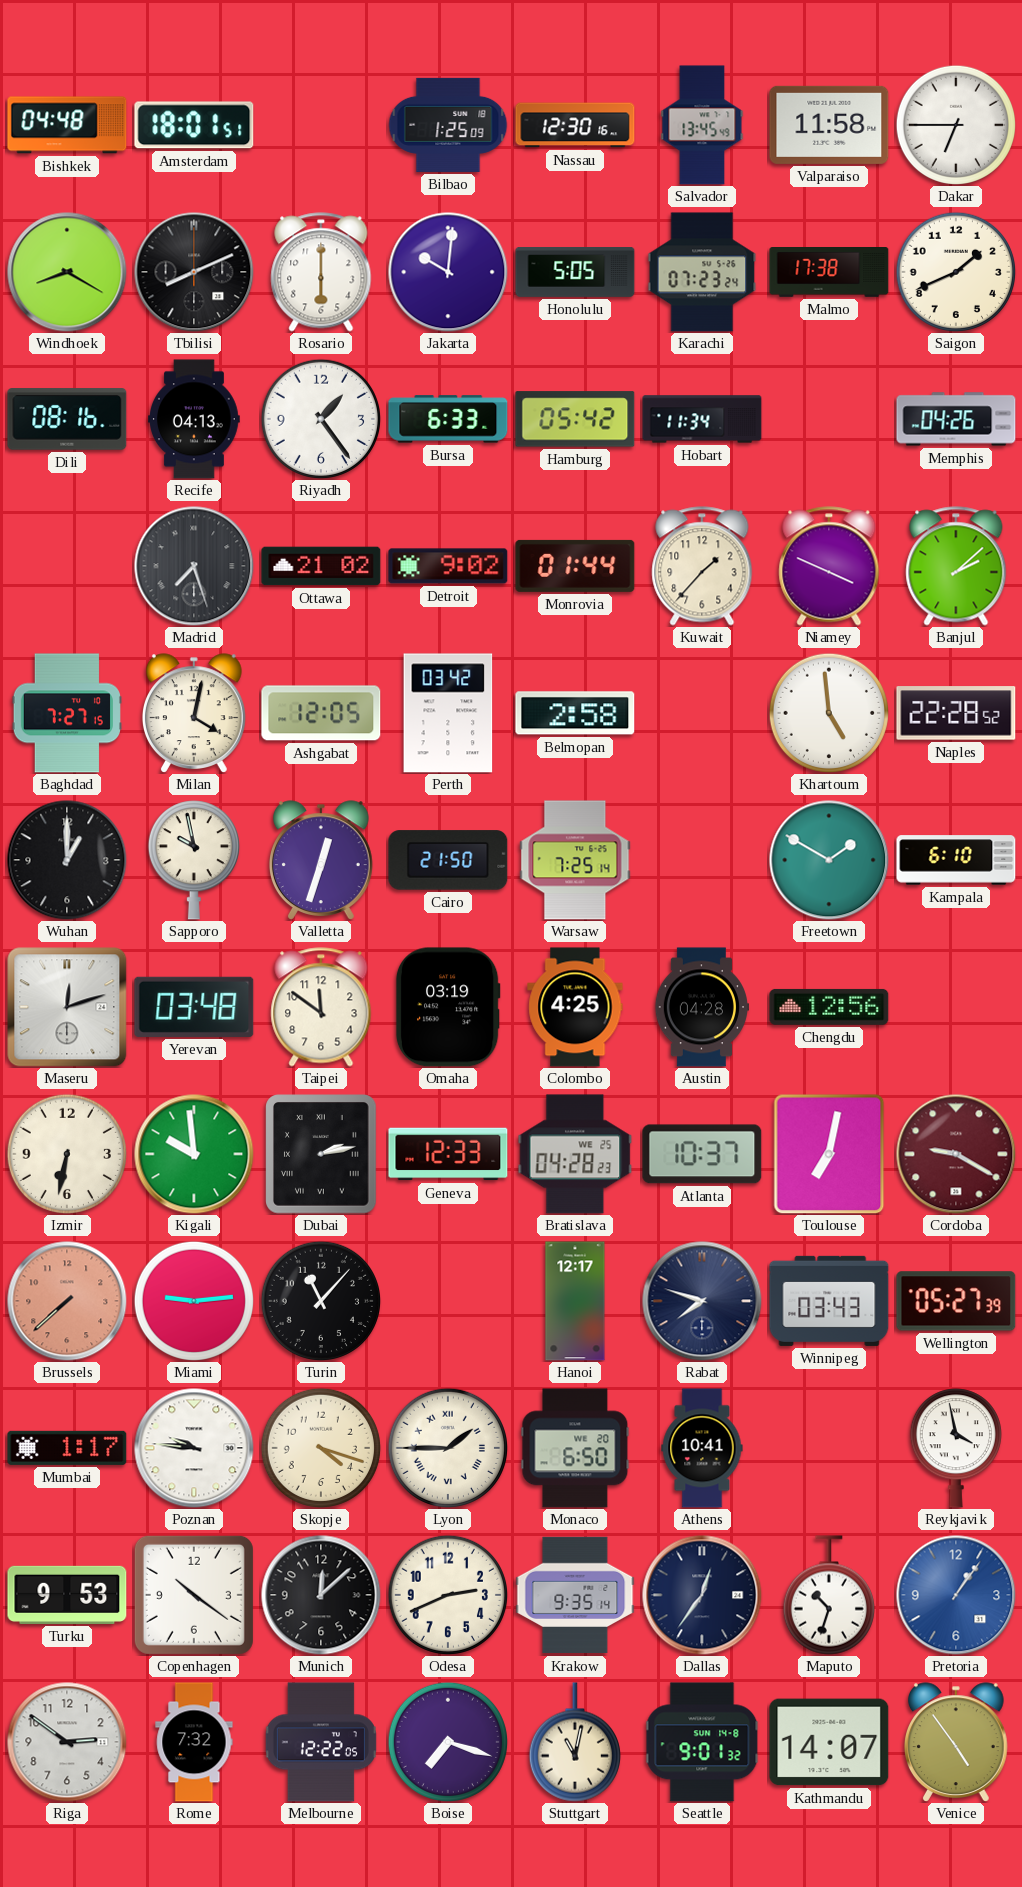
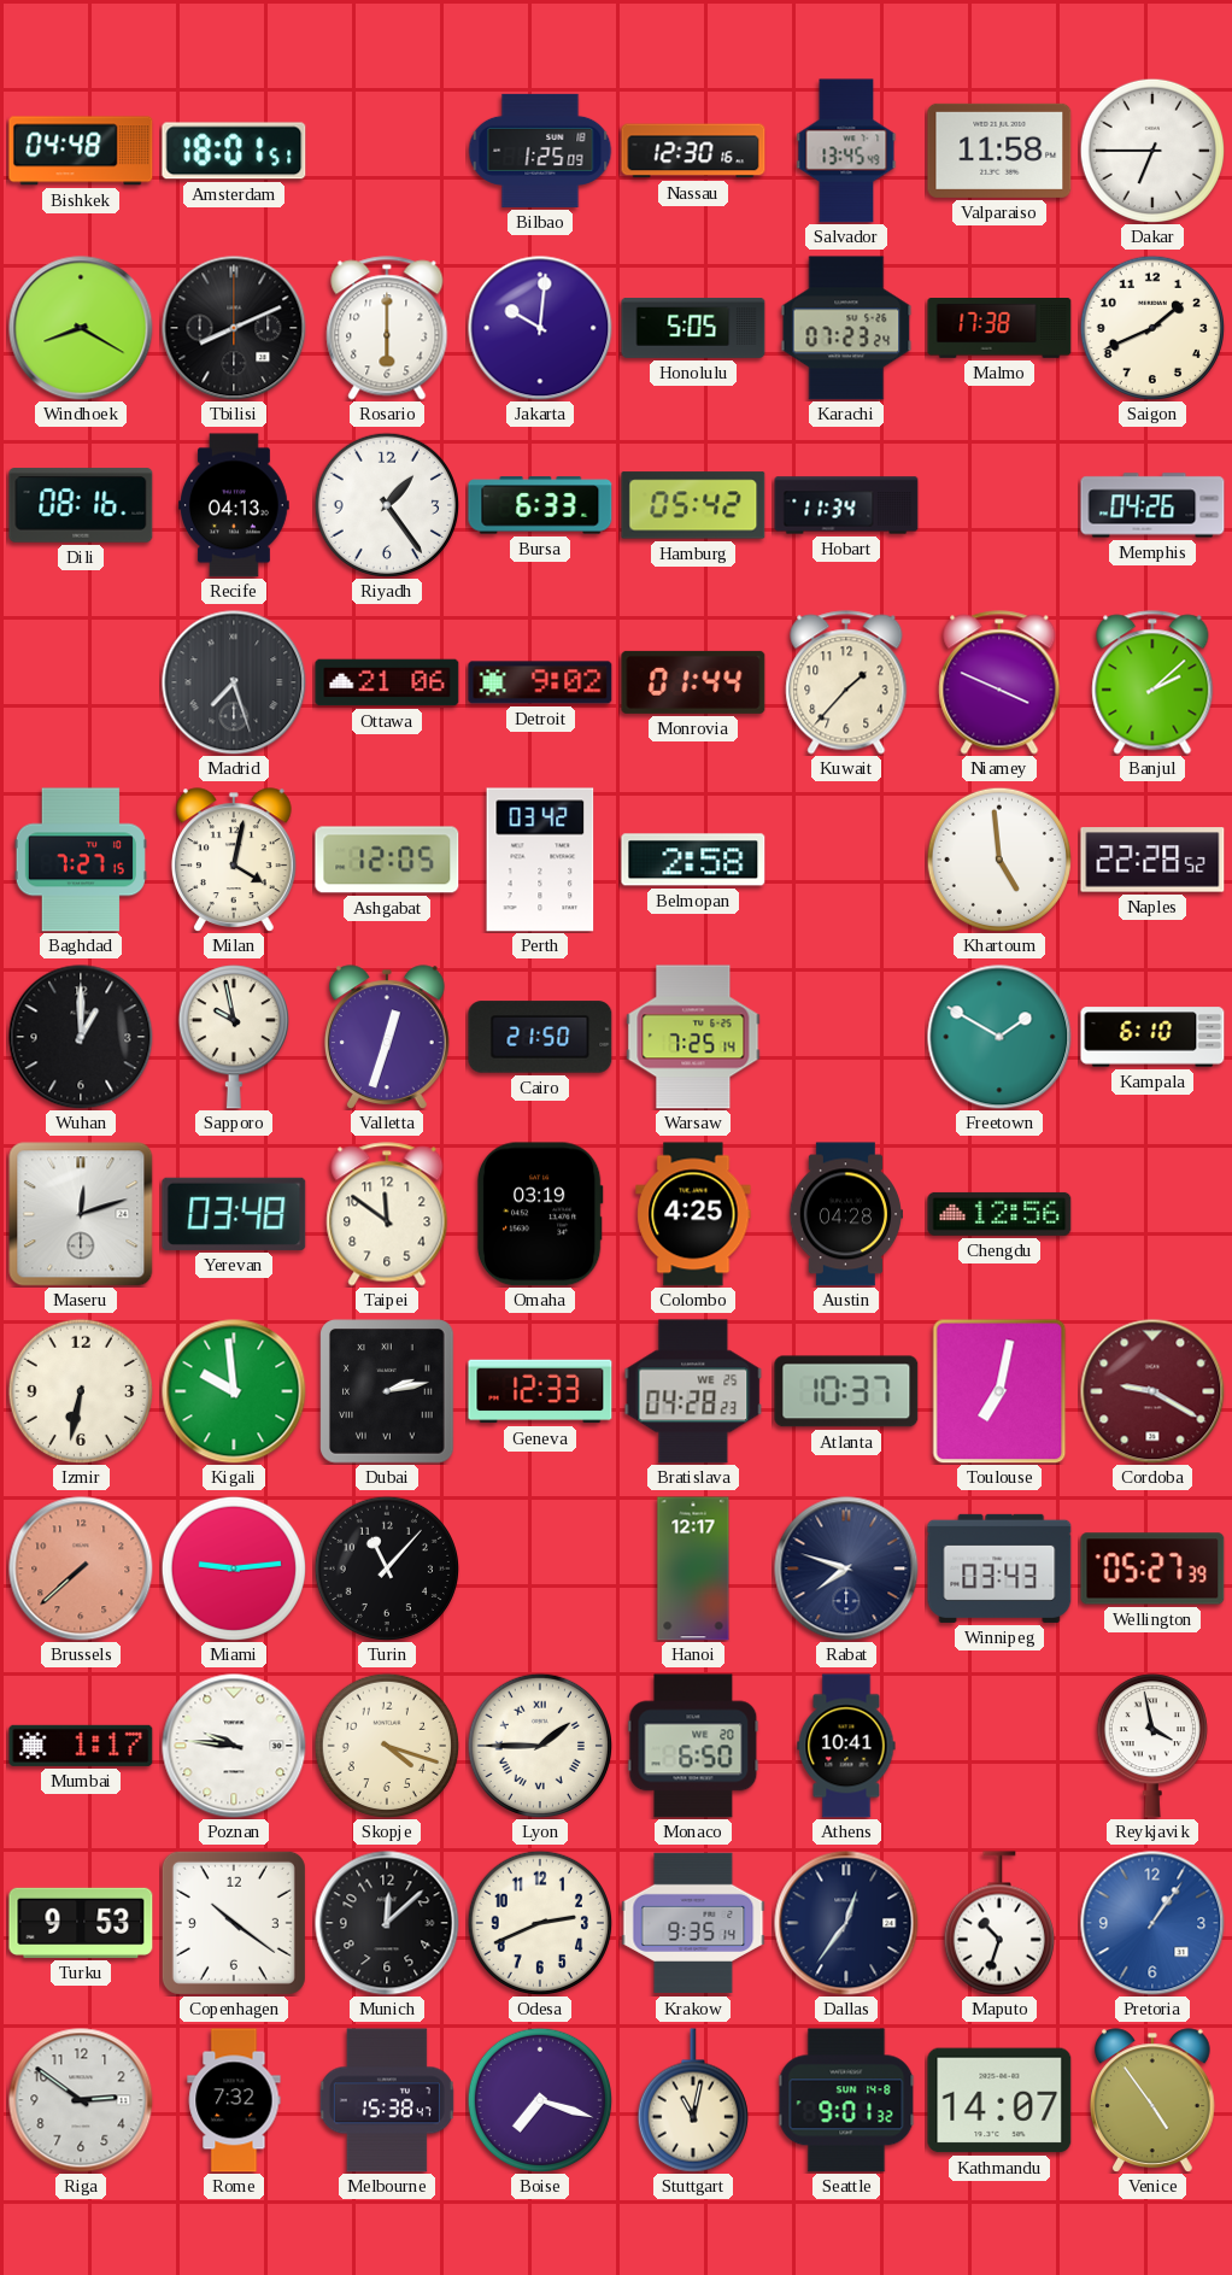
Ottawa: 21:02 -> 21:06 (387, 682)
Melbourne: 12:22 -> 15:38 (387, 2100)
